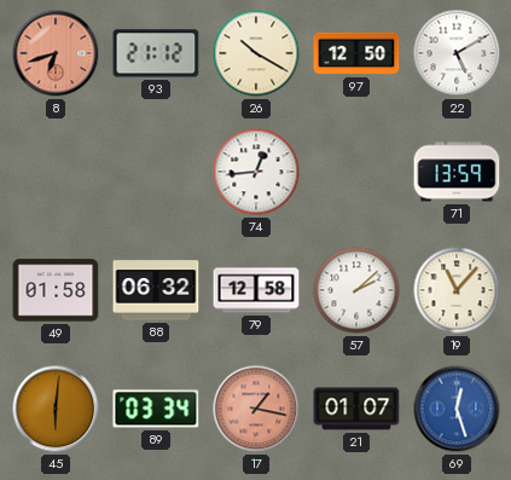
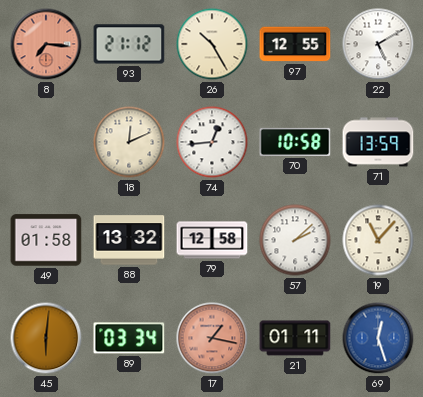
8: 6:42 -> 7:16 (46, 44)
26: 10:20 -> 10:25 (212, 44)
97: 12:50 -> 12:55 (295, 44)
18: none -> 12:11 (129, 142)
70: none -> 10:58 (295, 142)
88: 06:32 -> 13:32 (129, 240)
21: 01:07 -> 01:11 (295, 338)
